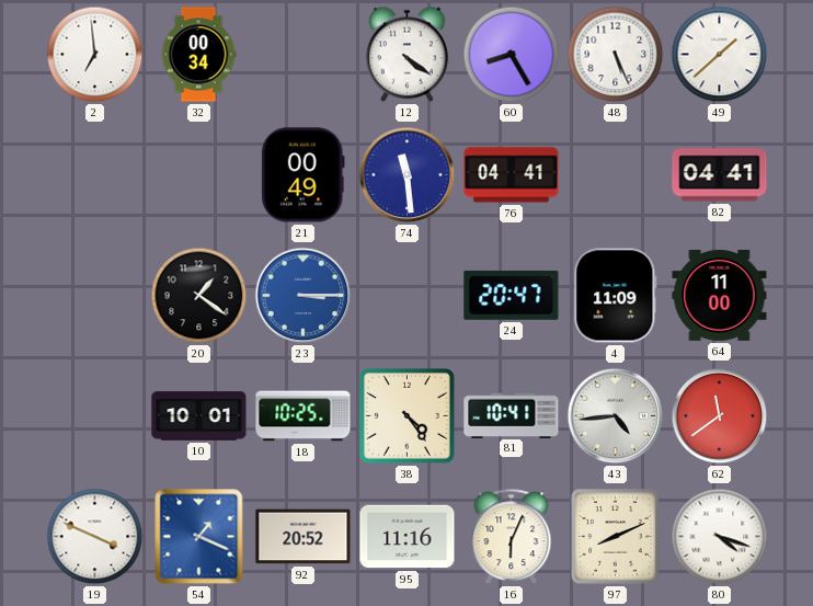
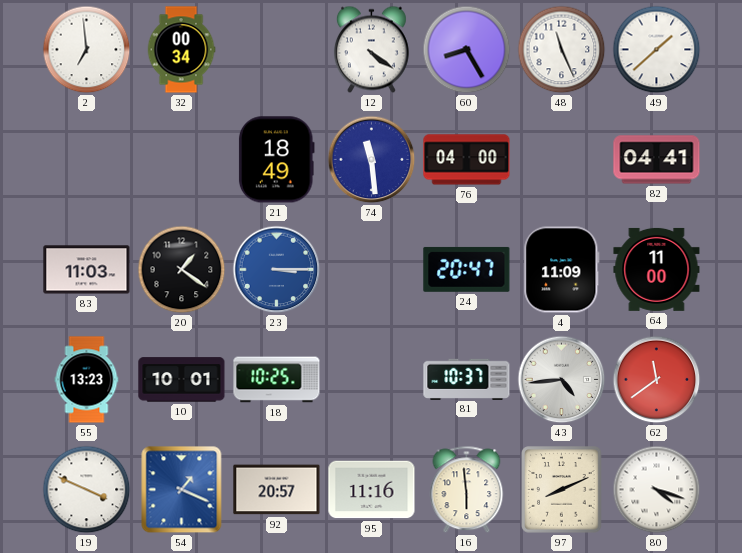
48: 5:26 -> 11:26 (562, 50)
21: 00:49 -> 18:49 (276, 160)
76: 04:41 -> 04:00 (467, 160)
83: none -> 11:03 (87, 270)
55: none -> 13:23 (87, 380)
38: 4:24 -> none (406, 415)
81: 10:41 -> 10:37 (467, 379)
92: 20:52 -> 20:57 (277, 490)
16: 6:04 -> 5:59 (467, 490)
